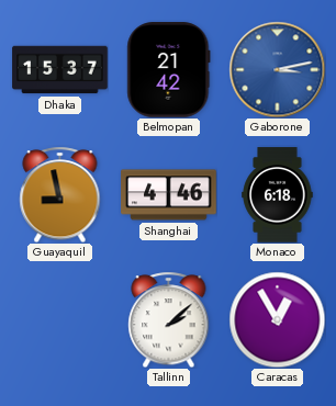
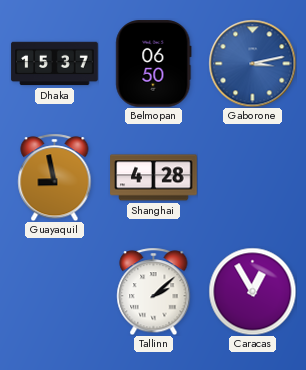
Belmopan: 21:42 -> 06:50 (154, 64)
Shanghai: 4:46 -> 4:28 (154, 178)
Monaco: 6:18 -> none (278, 195)
